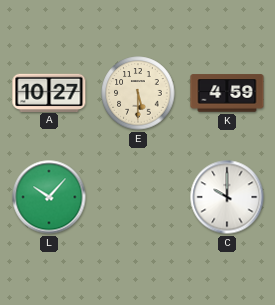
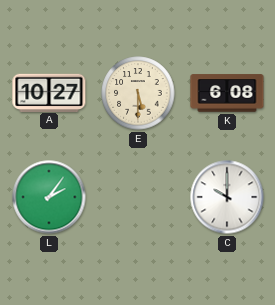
K: 4:59 -> 6:08 (227, 93)
L: 10:07 -> 2:06 (49, 197)
